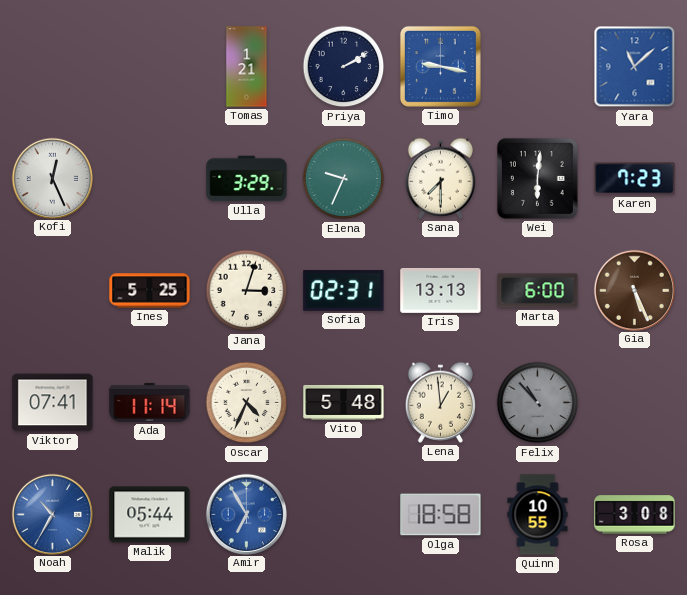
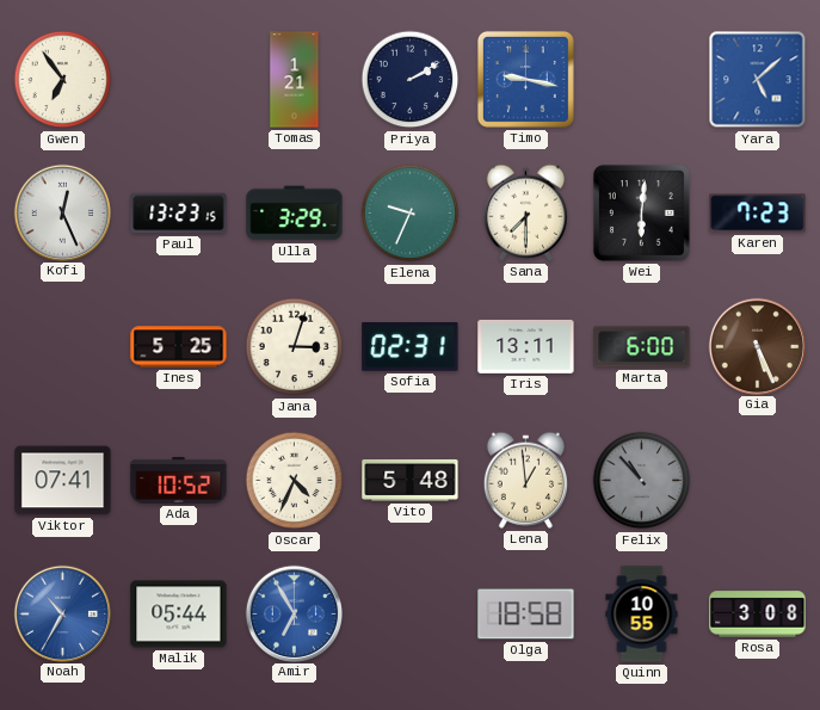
Gwen: none -> 6:54 (63, 80)
Yara: 11:08 -> 5:08 (758, 80)
Paul: none -> 13:23 (179, 214)
Iris: 13:13 -> 13:11 (526, 346)
Ada: 11:14 -> 10:52 (179, 480)
